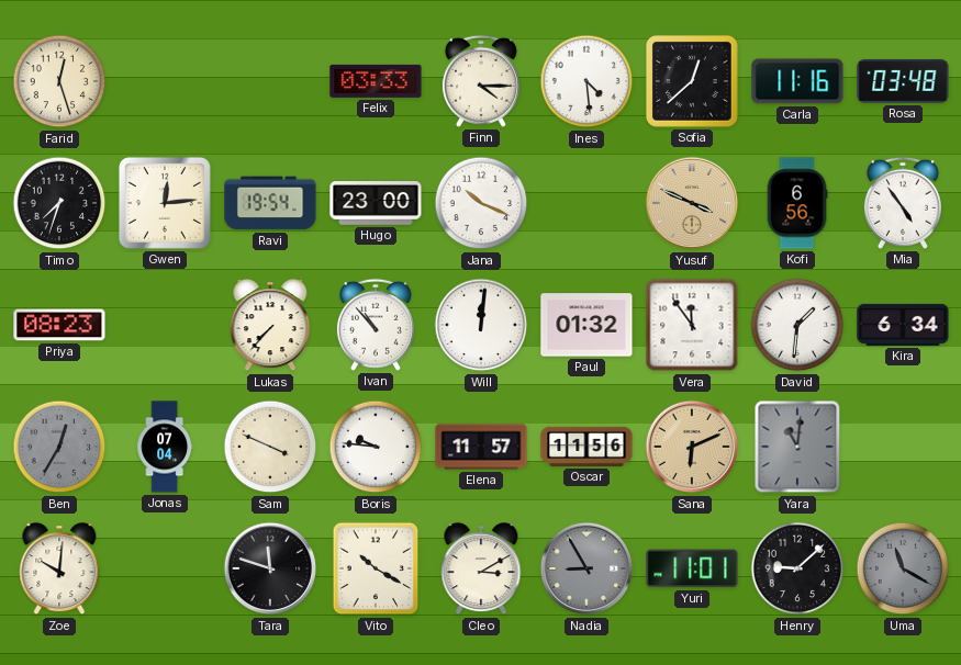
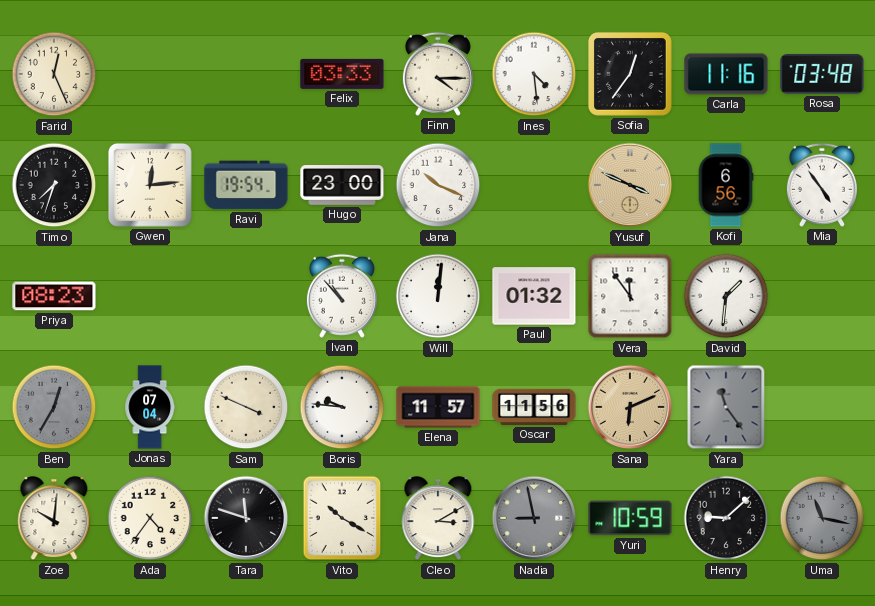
Farid: 12:27 -> 12:26 (54, 74)
Sofia: 12:38 -> 12:36 (630, 74)
Lukas: 7:37 -> none (270, 326)
Kira: 6:34 -> none (903, 325)
Yara: 11:01 -> 11:24 (726, 407)
Ada: none -> 4:36 (150, 518)
Nadia: 8:55 -> 8:58 (534, 518)
Yuri: 11:01 -> 10:59 (630, 518)
Uma: 11:20 -> 11:17 (822, 518)
